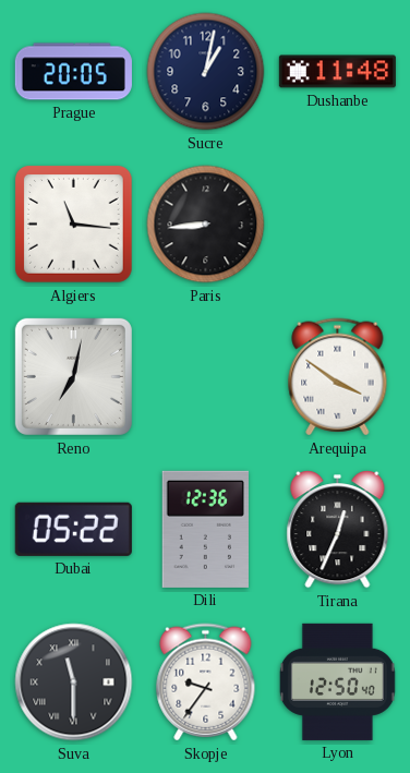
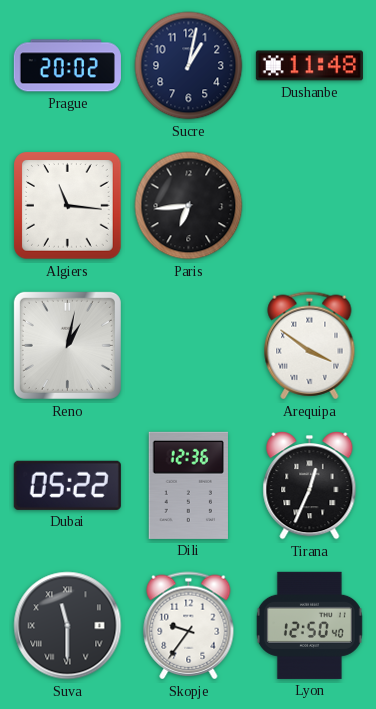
Prague: 20:05 -> 20:02 (67, 66)
Paris: 8:44 -> 6:44 (189, 206)
Reno: 7:02 -> 1:02 (67, 345)
